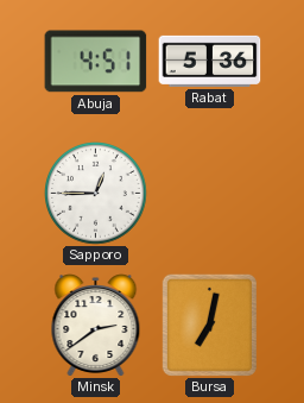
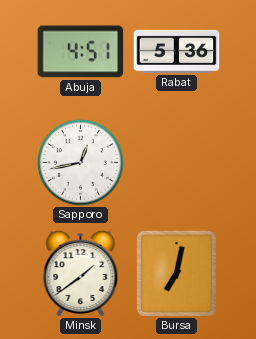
Sapporo: 12:45 -> 12:43 (81, 163)
Minsk: 2:39 -> 1:39 (81, 274)
